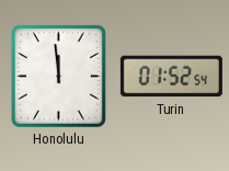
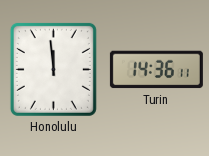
Turin: 01:52 -> 14:36 (156, 70)
